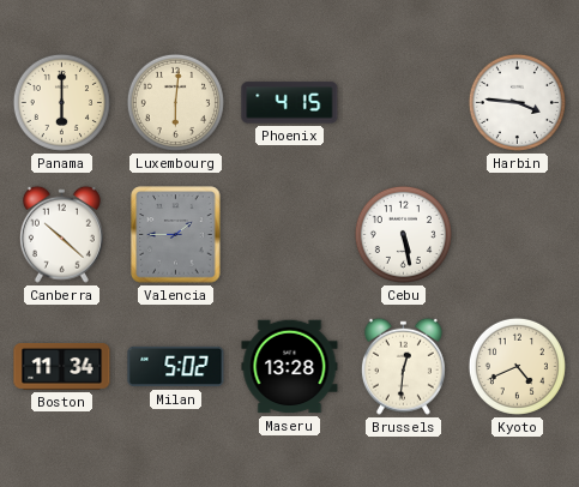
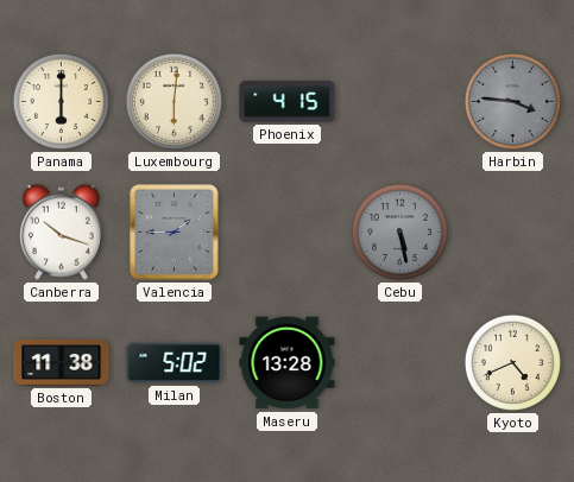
Harbin dial: white -> grey (512, 101)
Canberra: 10:22 -> 10:18 (61, 232)
Cebu dial: white -> grey (399, 232)
Boston: 11:34 -> 11:38 (62, 363)
Brussels: 12:31 -> none (403, 366)
